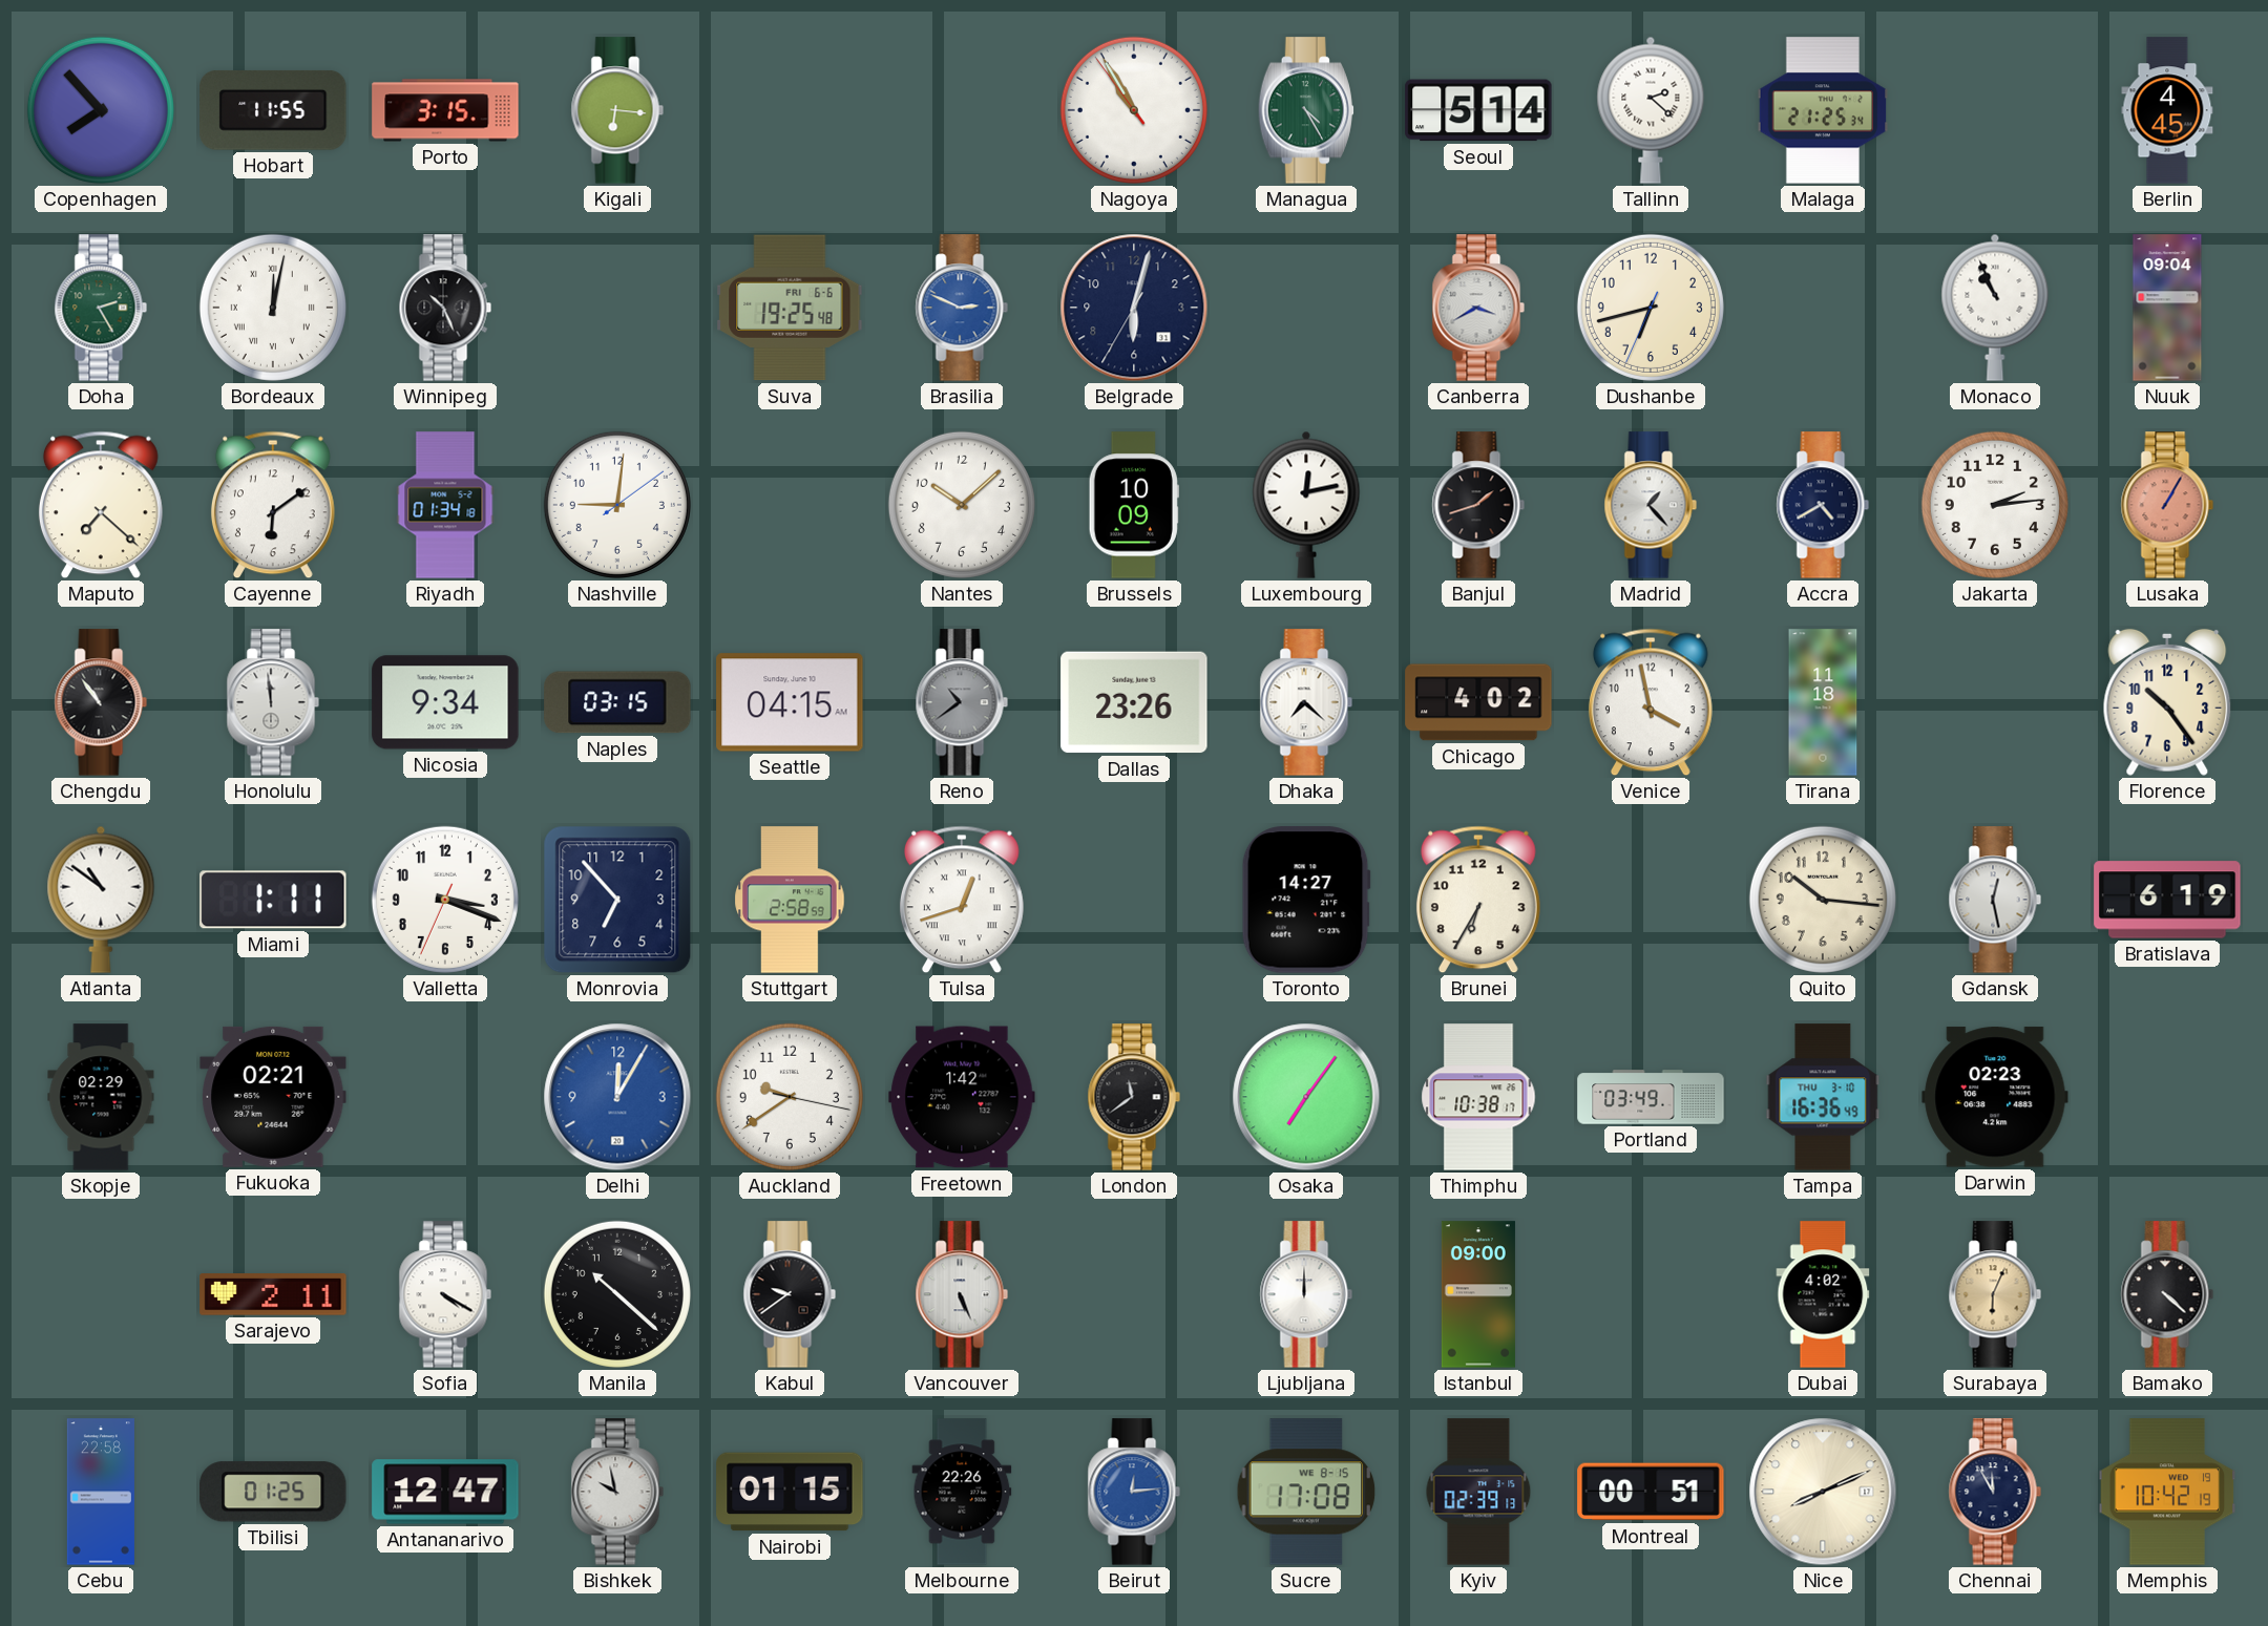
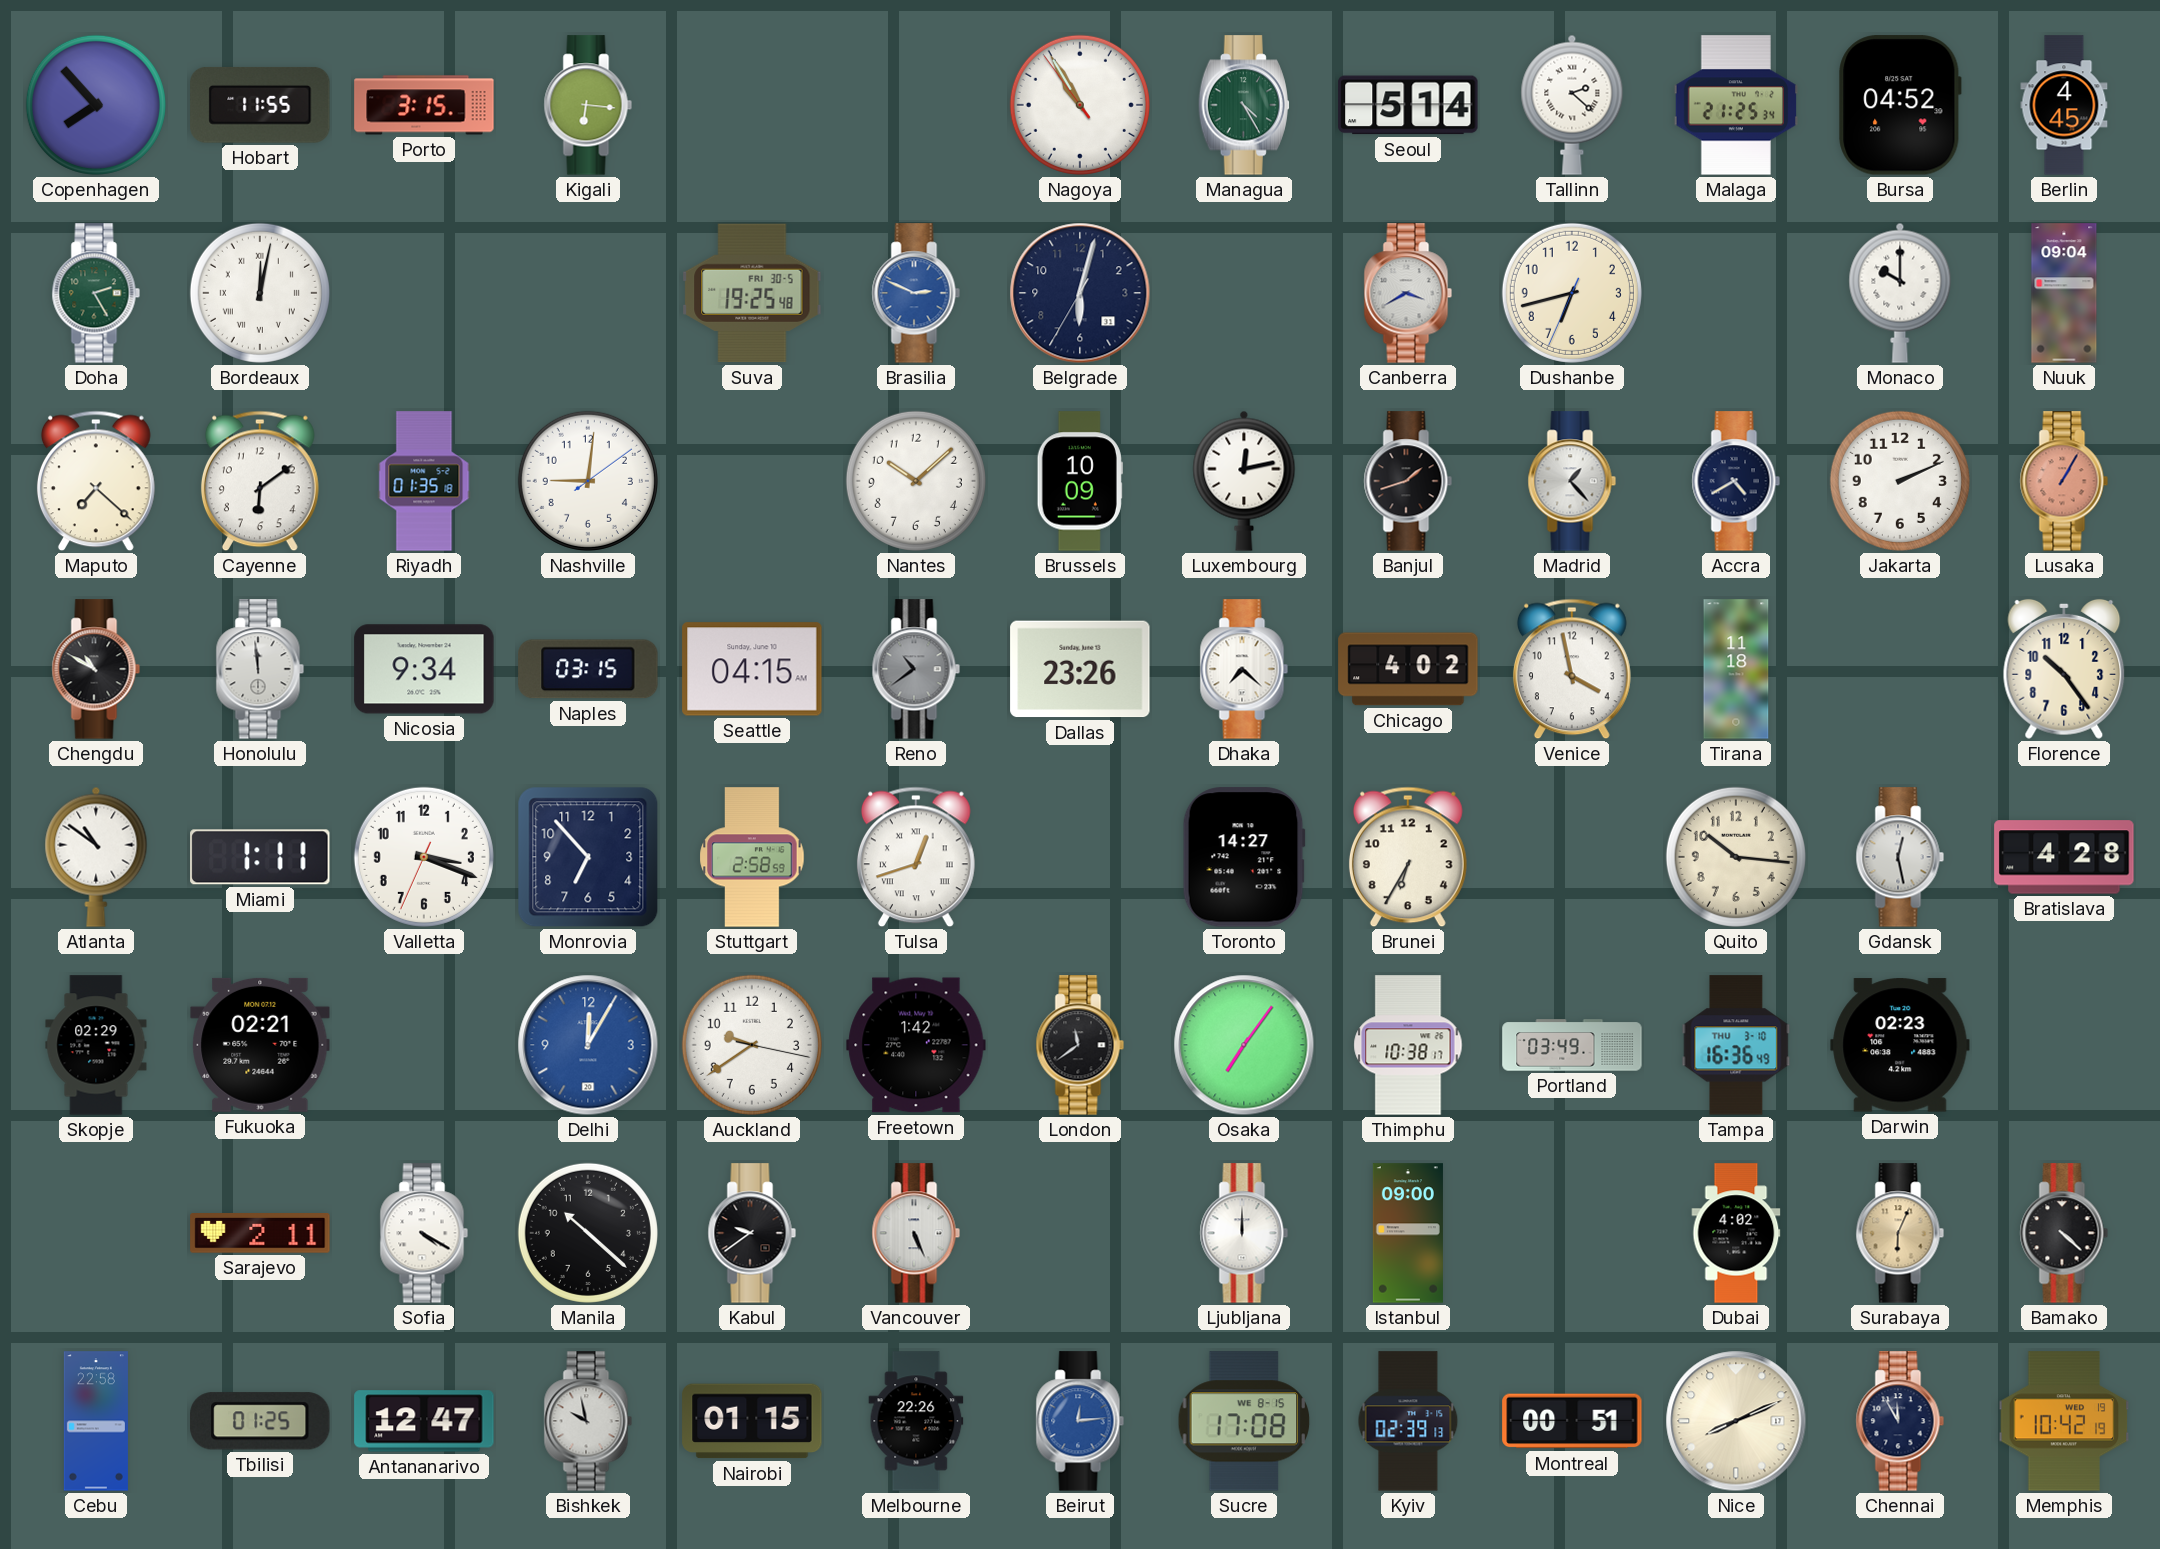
Bursa: none -> 04:52 (1900, 105)
Winnipeg: 10:26 -> none (445, 308)
Suva date: FRI 6-6 -> FRI 30-5 (752, 293)
Monaco: 10:56 -> 10:00 (1900, 293)
Riyadh: 01:34 -> 01:35 (424, 481)
Jakarta: 2:14 -> 2:11 (1900, 481)
Chengdu: 10:54 -> 10:50 (96, 669)
Bratislava: 6:19 -> 4:28 (2064, 857)
